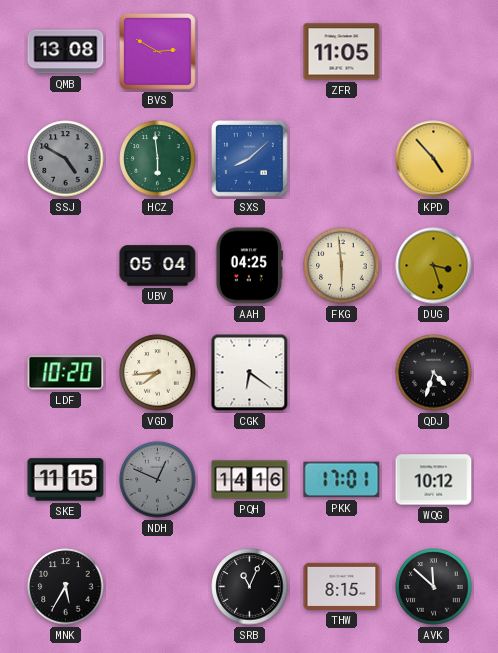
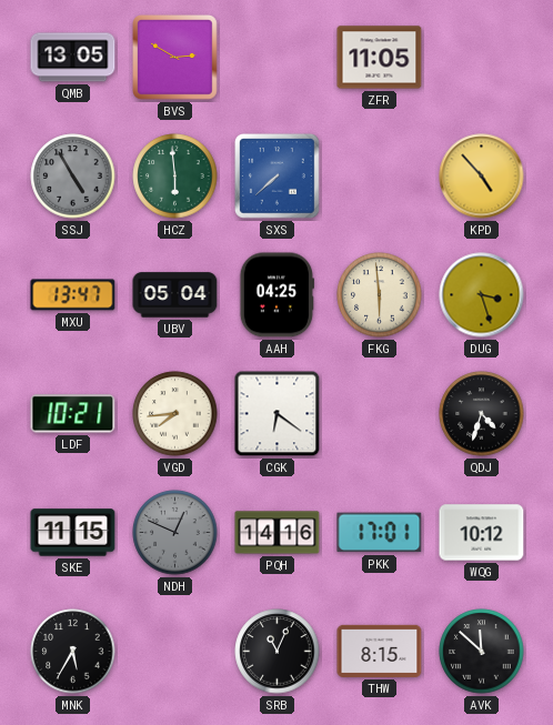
QMB: 13:08 -> 13:05 (73, 58)
SSJ: 4:50 -> 4:55 (73, 177)
SXS: 8:08 -> 7:38 (278, 177)
MXU: none -> 13:47 (73, 295)
LDF: 10:20 -> 10:21 (73, 414)
